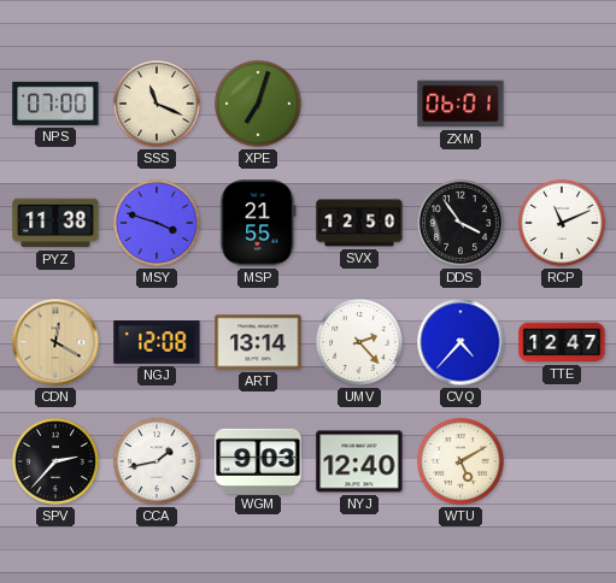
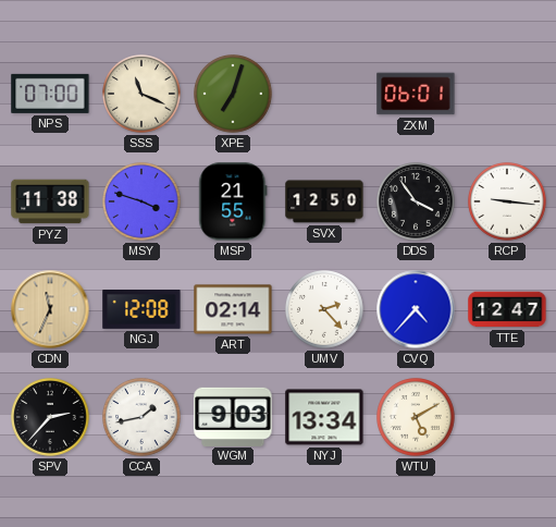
RCP: 11:11 -> 9:16 (507, 203)
CDN: 12:20 -> 11:34 (50, 309)
ART: 13:14 -> 02:14 (233, 309)
NYJ: 12:40 -> 13:34 (324, 417)
